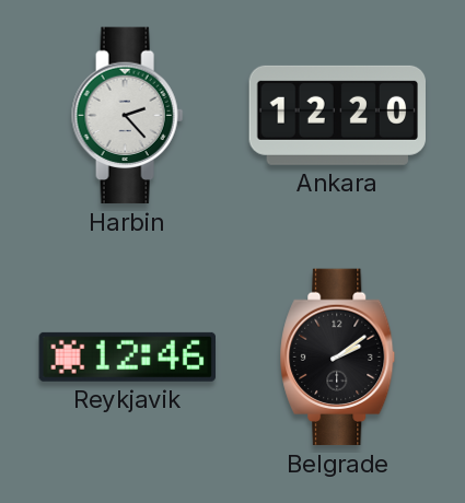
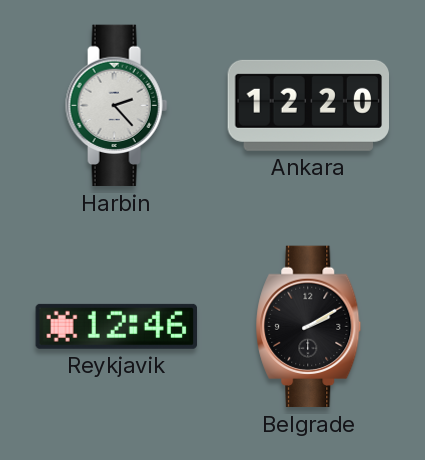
Belgrade: 2:09 -> 2:10 (309, 327)
